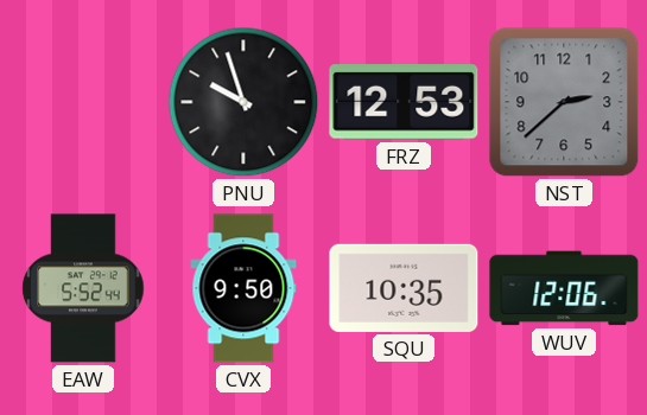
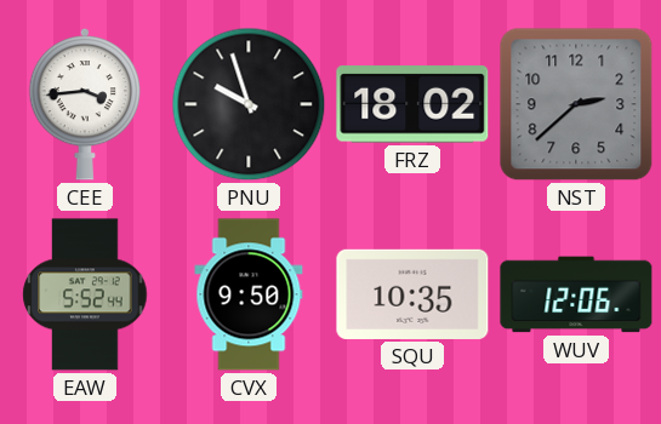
CEE: none -> 3:44 (85, 104)
FRZ: 12:53 -> 18:02 (412, 104)
